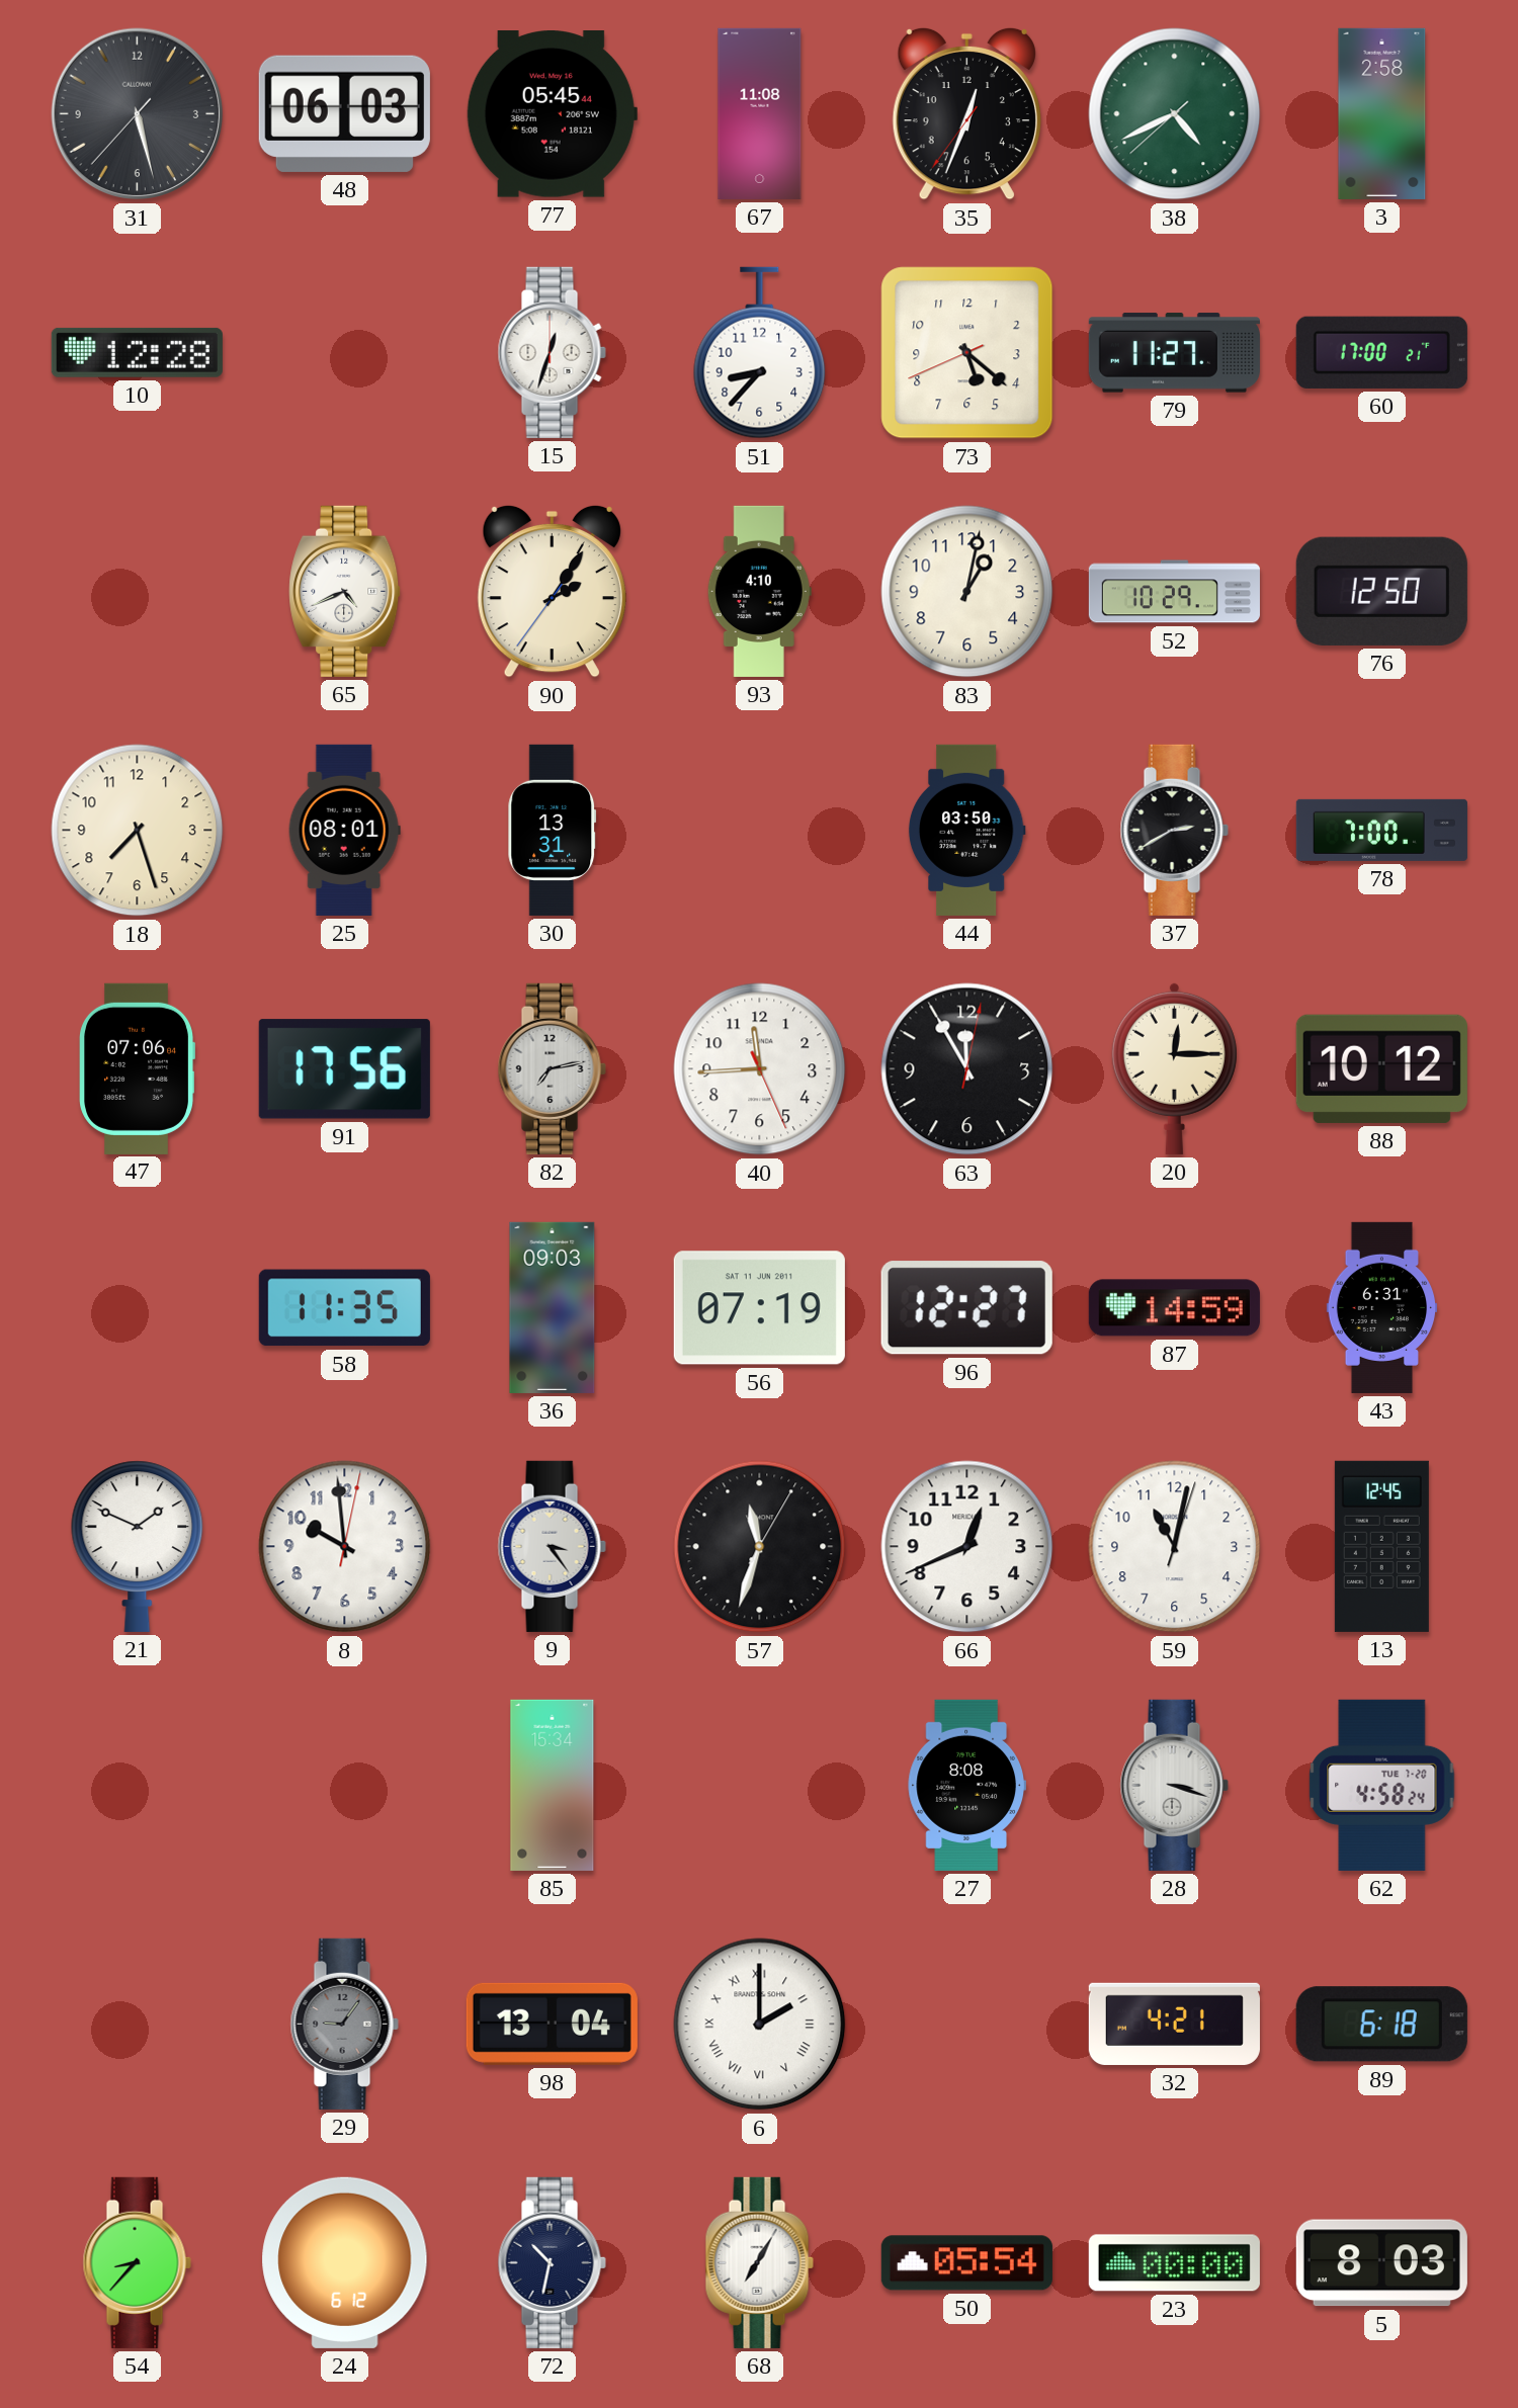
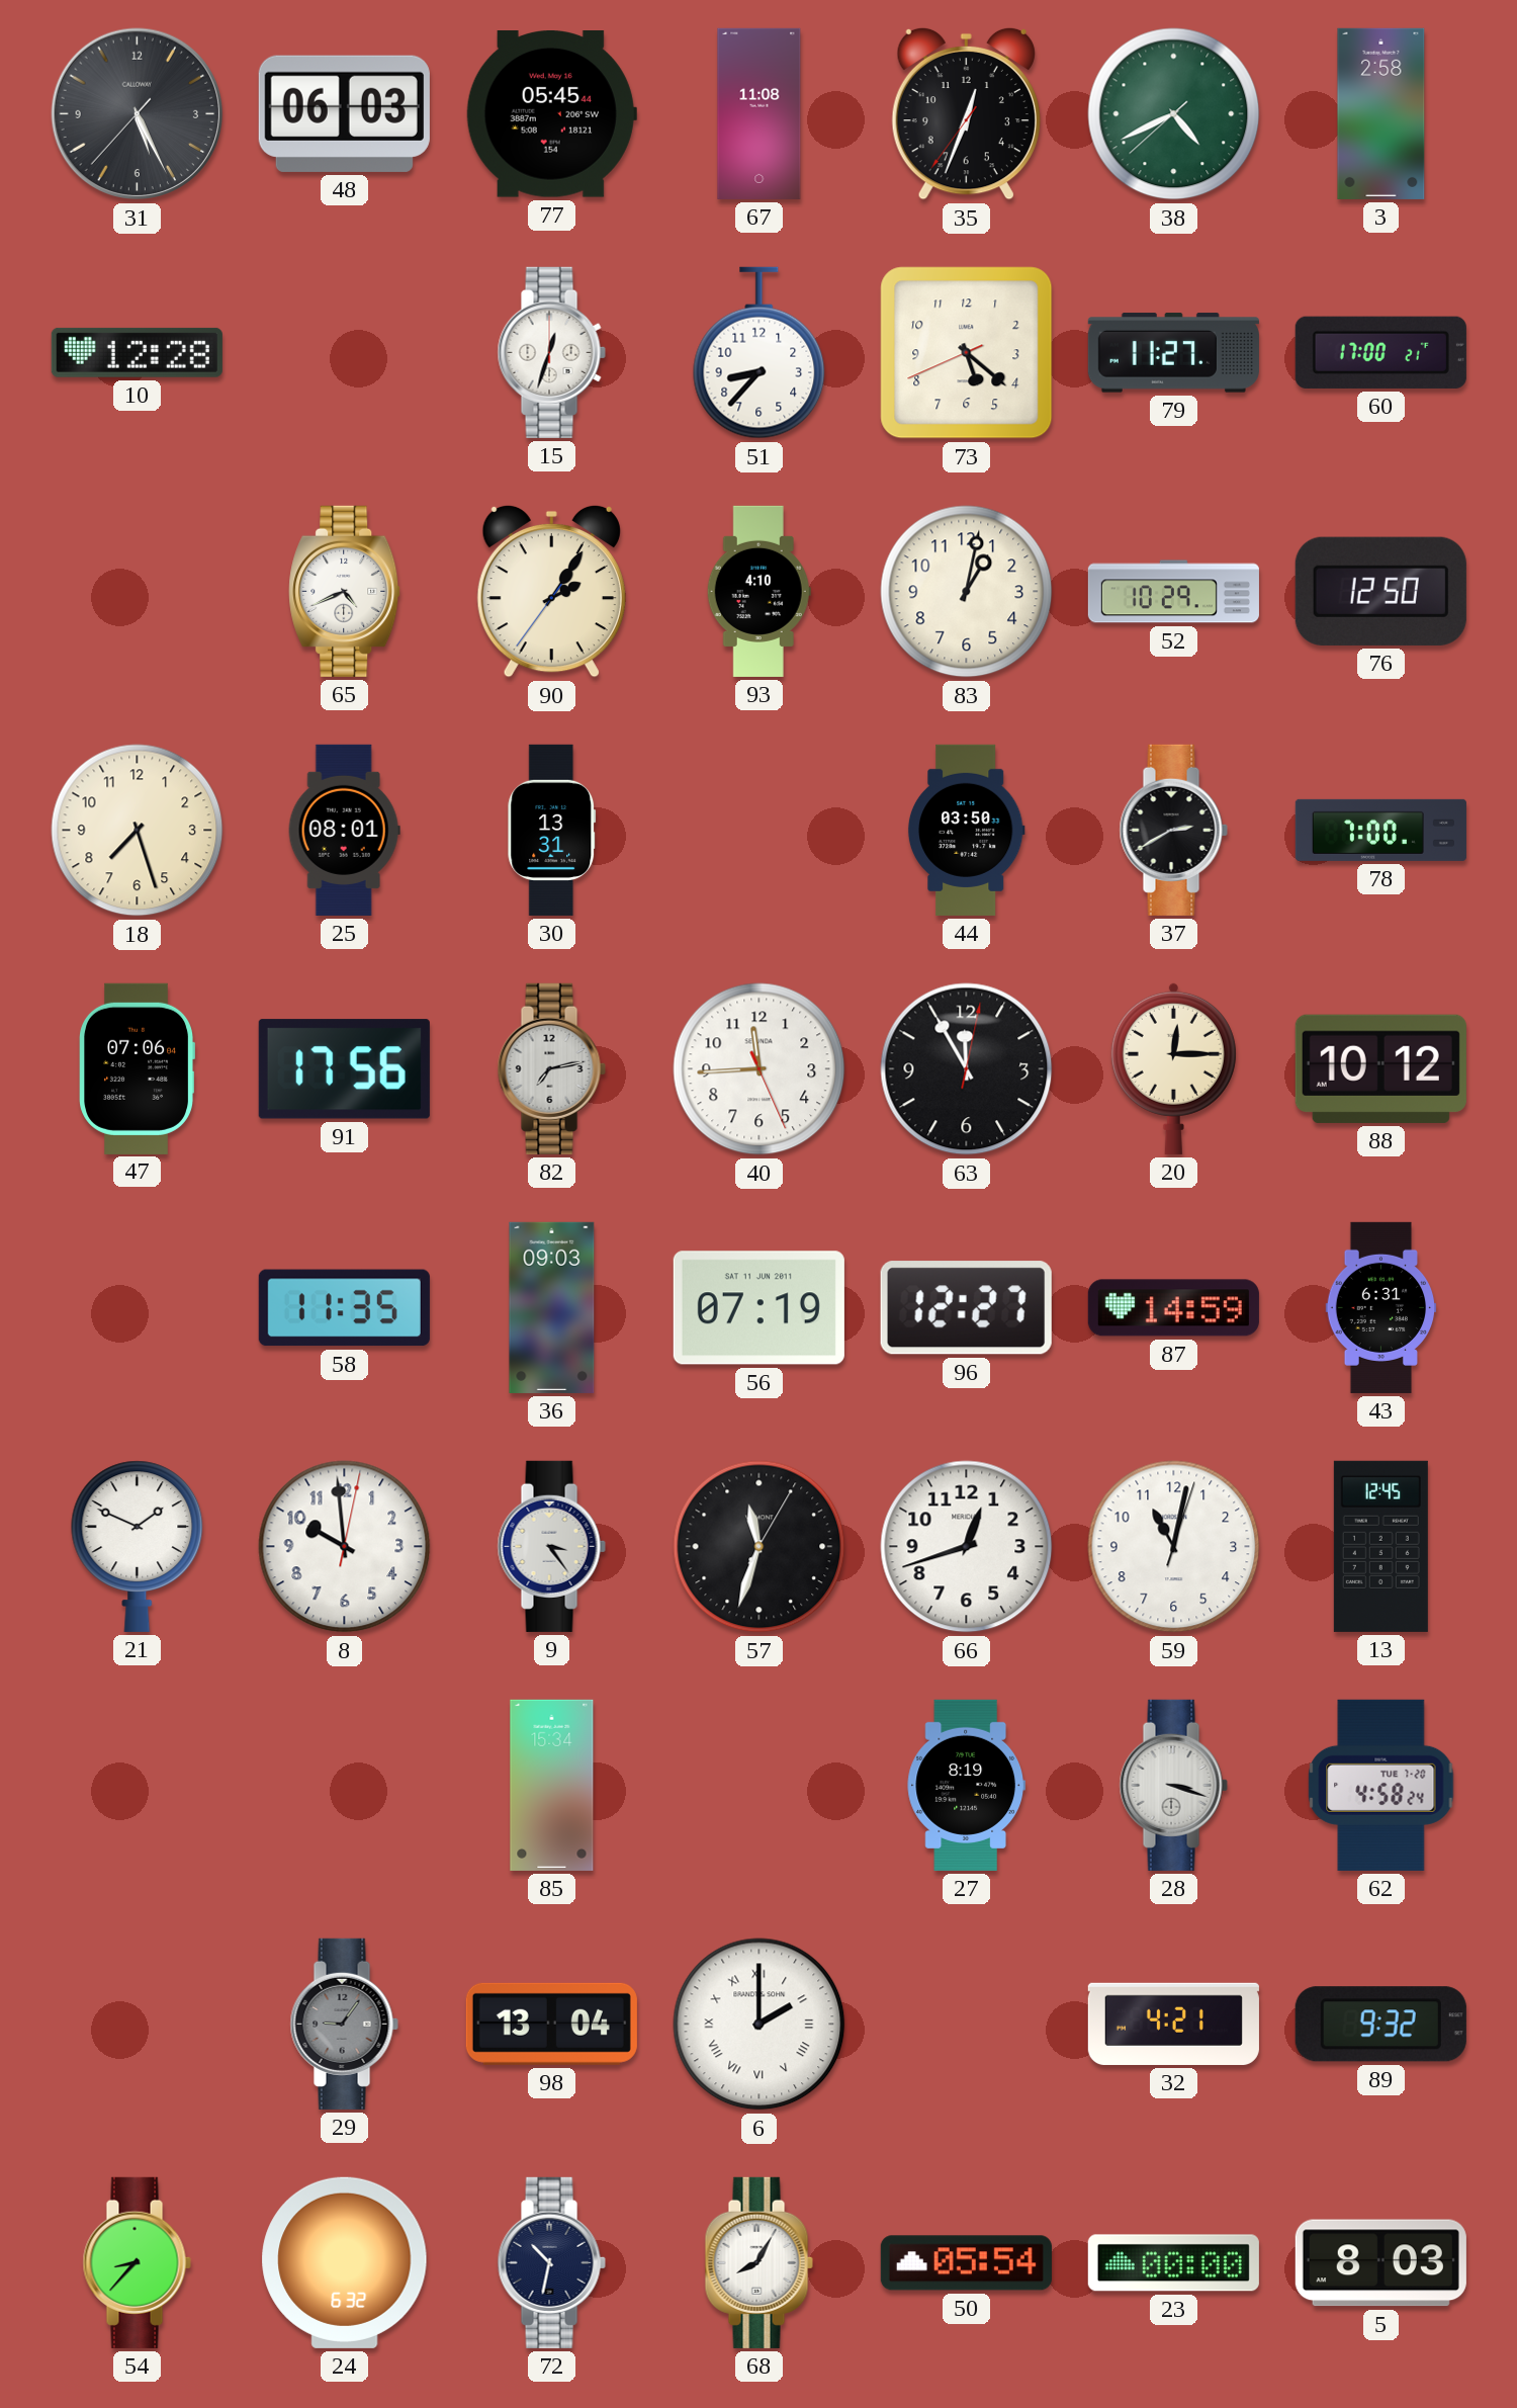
31: 5:27 -> 5:25 (138, 114)
66: 12:41 -> 12:42 (967, 1547)
27: 8:08 -> 8:19 (966, 1785)
89: 6:18 -> 9:32 (1380, 2025)
24: 6:12 -> 6:32 (345, 2262)
68: 7:05 -> 8:05 (759, 2262)
